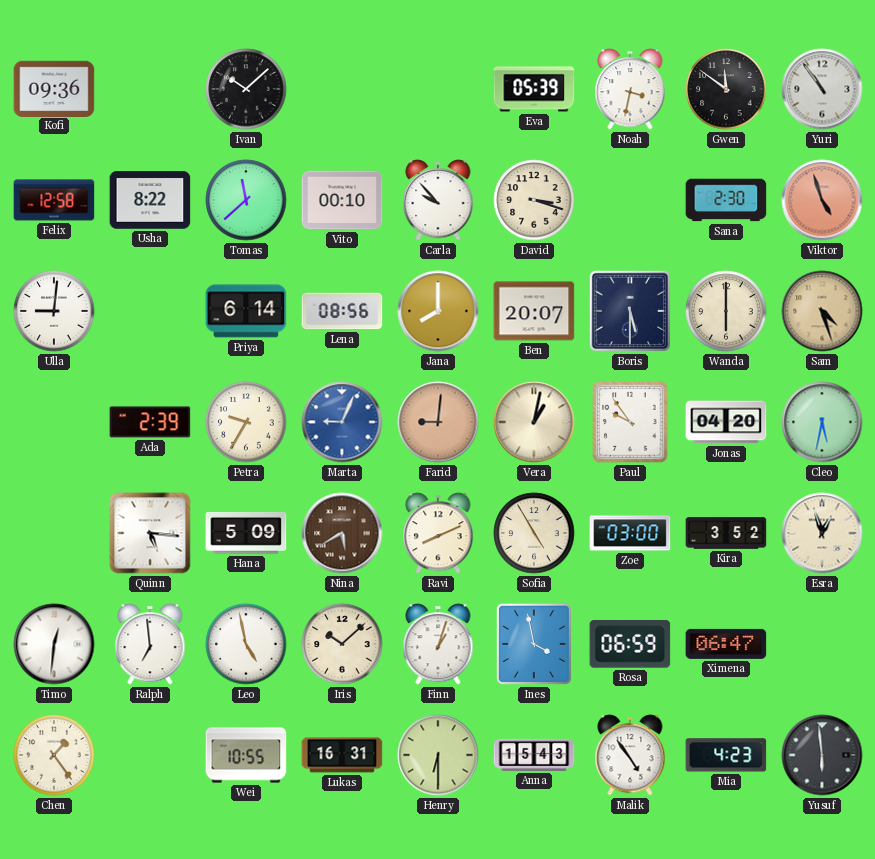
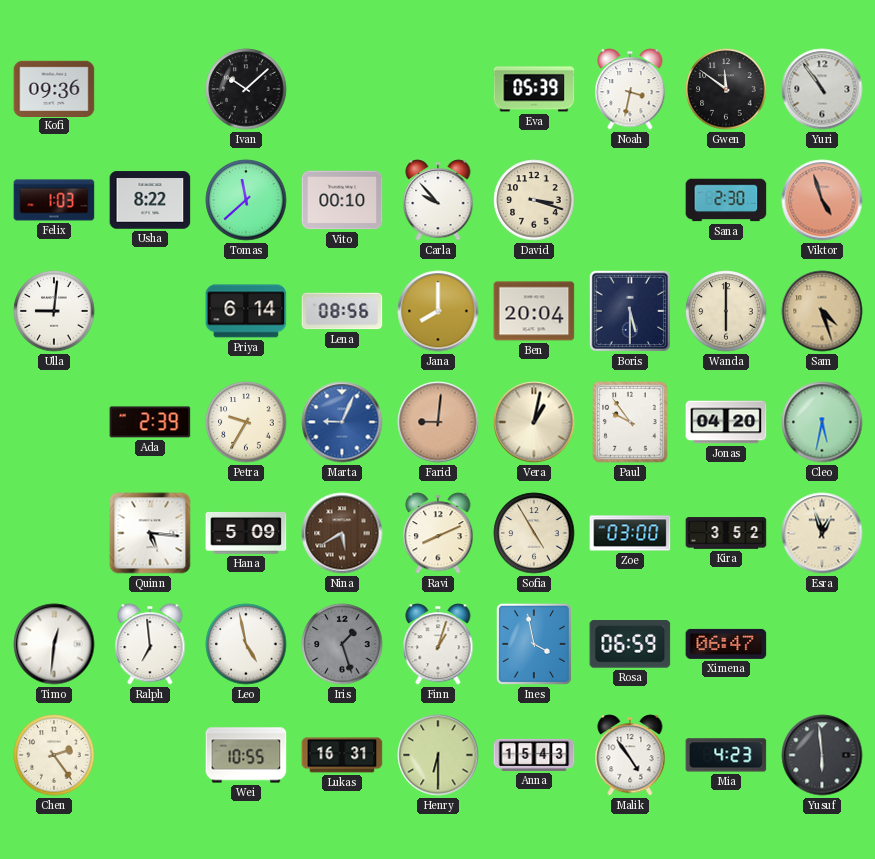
Felix: 12:58 -> 1:03 (54, 200)
Ben: 20:07 -> 20:04 (534, 311)
Iris: 10:08 -> 1:27 (342, 644)
Iris dial: cream -> grey (342, 644)
Chen: 1:24 -> 2:24 (54, 755)
